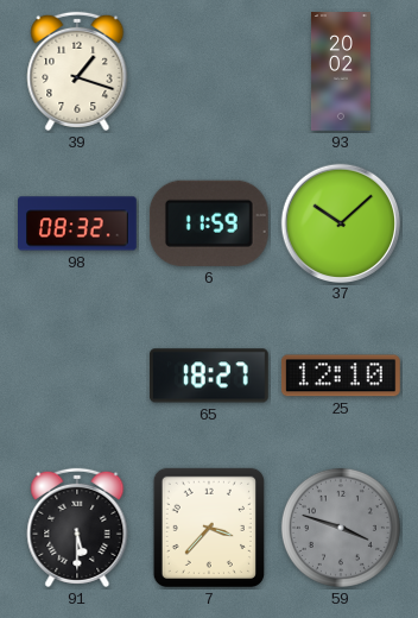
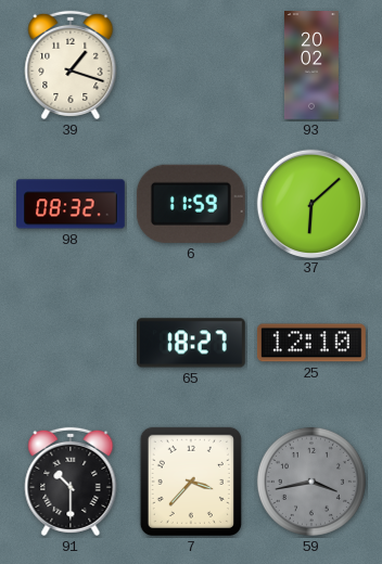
37: 10:08 -> 6:08 (310, 203)
91: 5:30 -> 10:30 (71, 482)
59: 3:48 -> 3:43 (311, 482)
